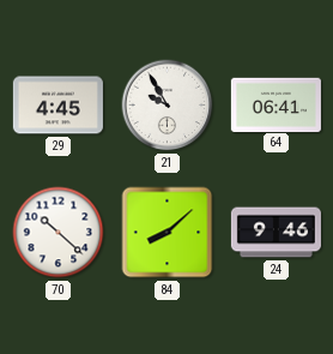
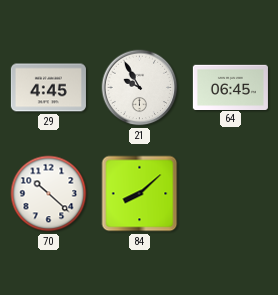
64: 06:41 -> 06:45 (230, 87)
24: 9:46 -> none (276, 233)
